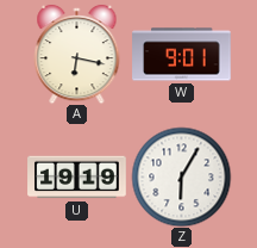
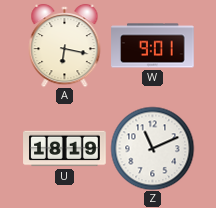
U: 19:19 -> 18:19 (65, 149)
Z: 6:05 -> 11:11 (152, 148)
